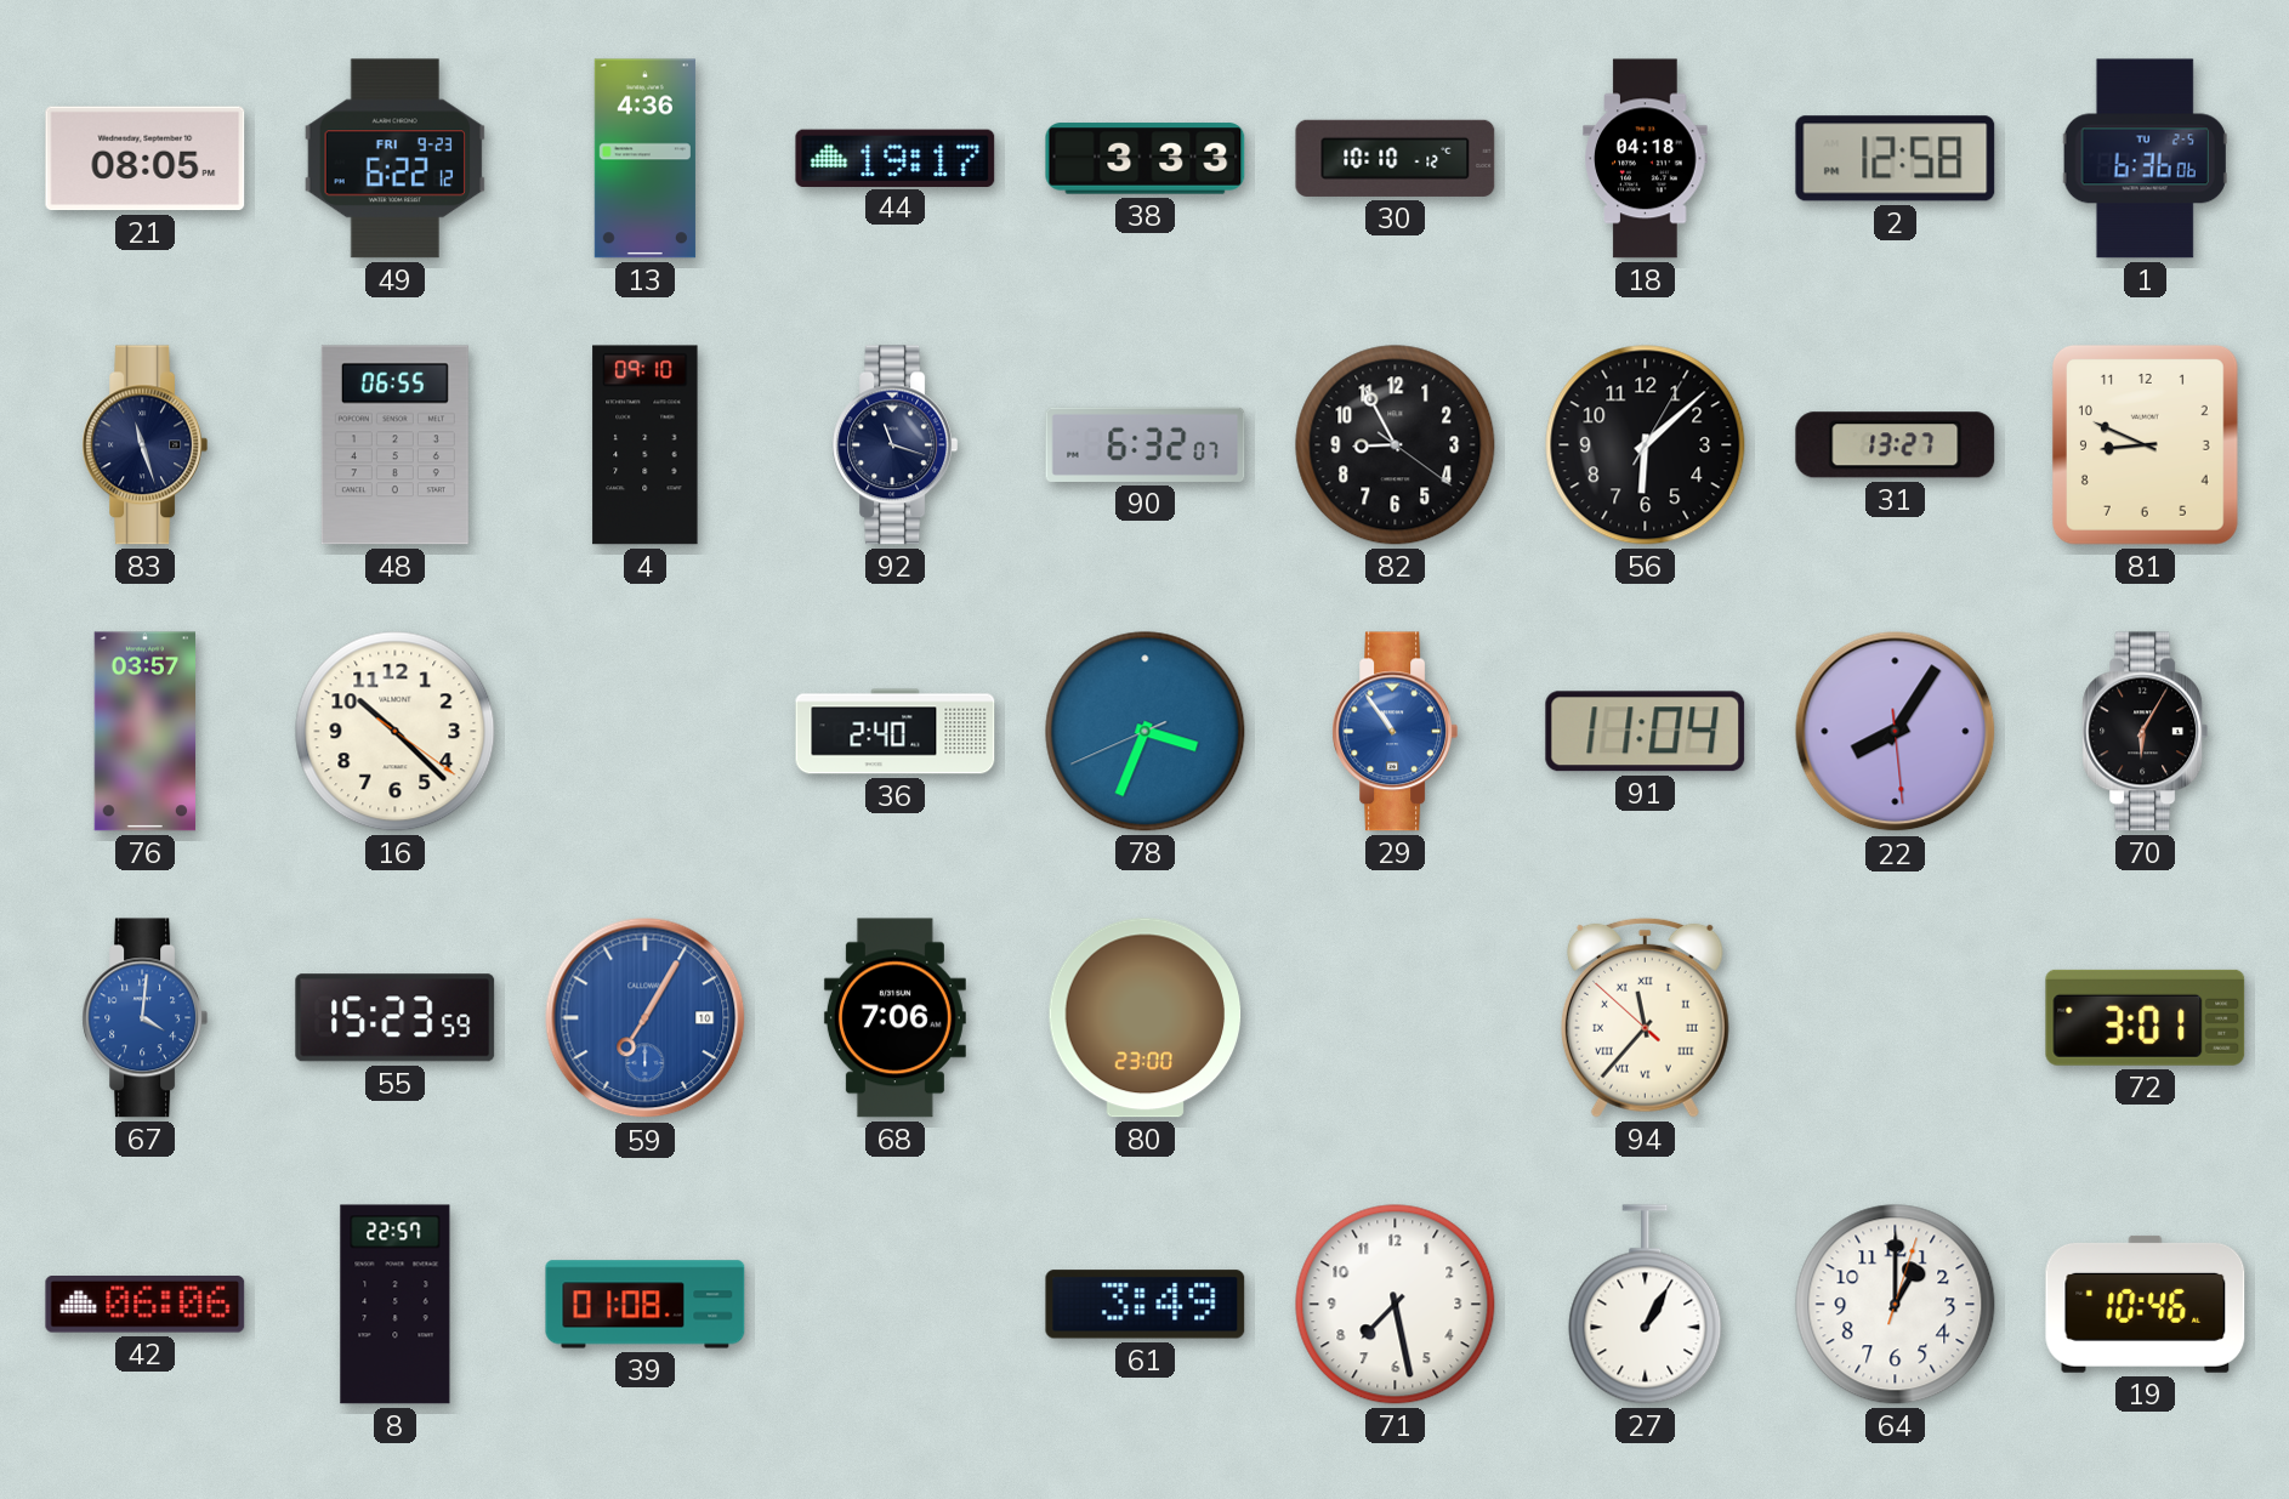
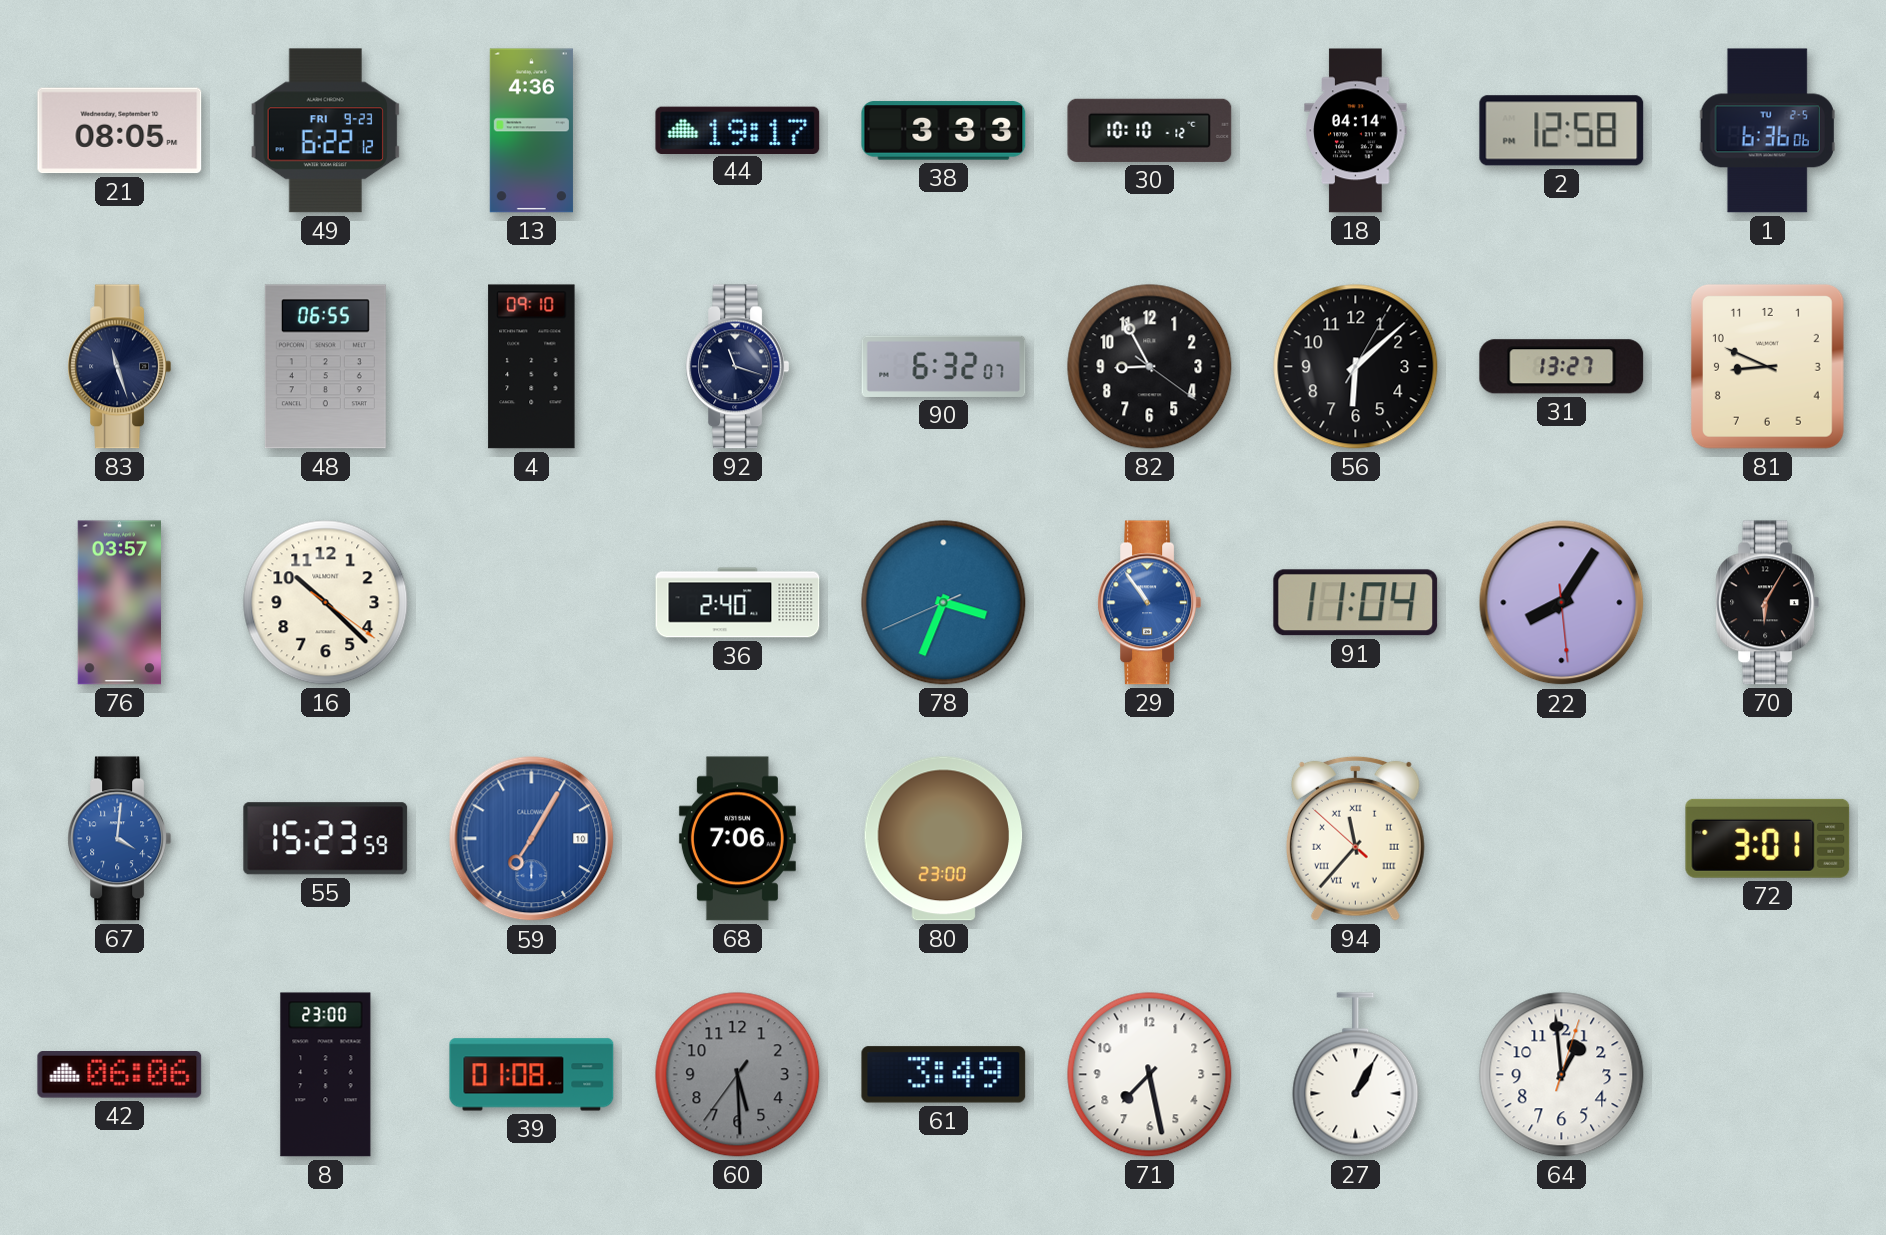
18: 04:18 -> 04:14 (1356, 131)
8: 22:57 -> 23:00 (326, 1075)
60: none -> 5:29 (738, 1075)
64: 1:00 -> 12:59 (1562, 1075)
19: 10:46 -> none (2146, 1304)
